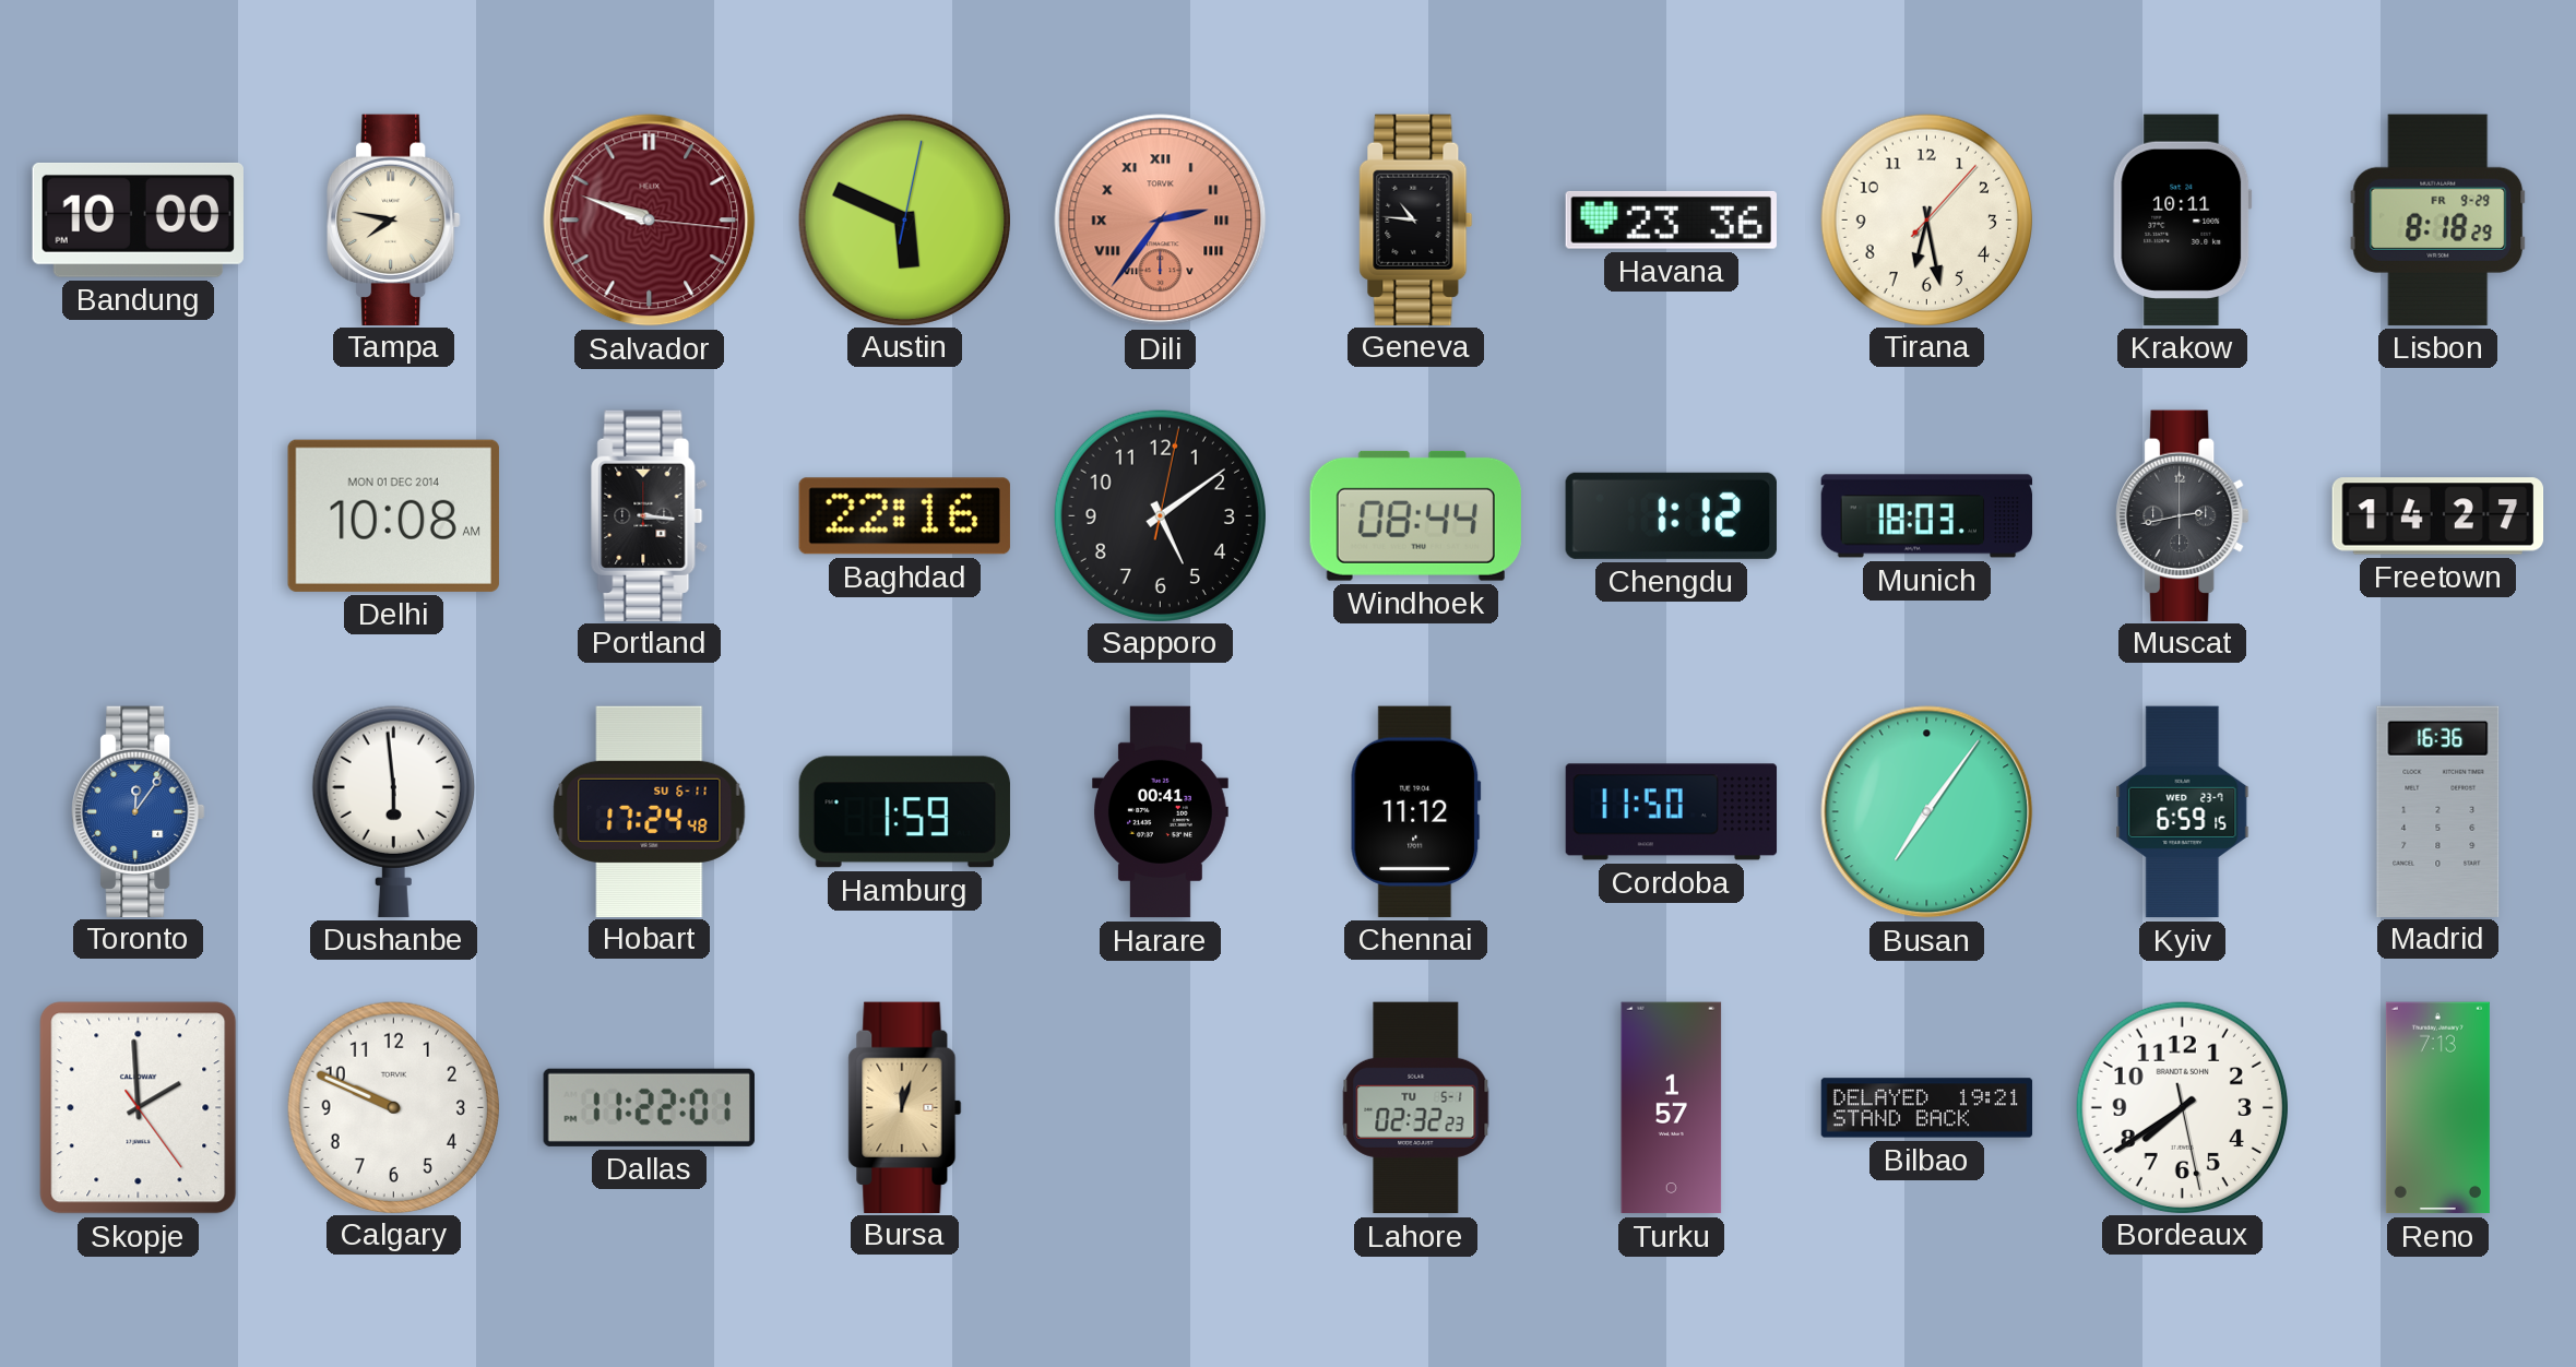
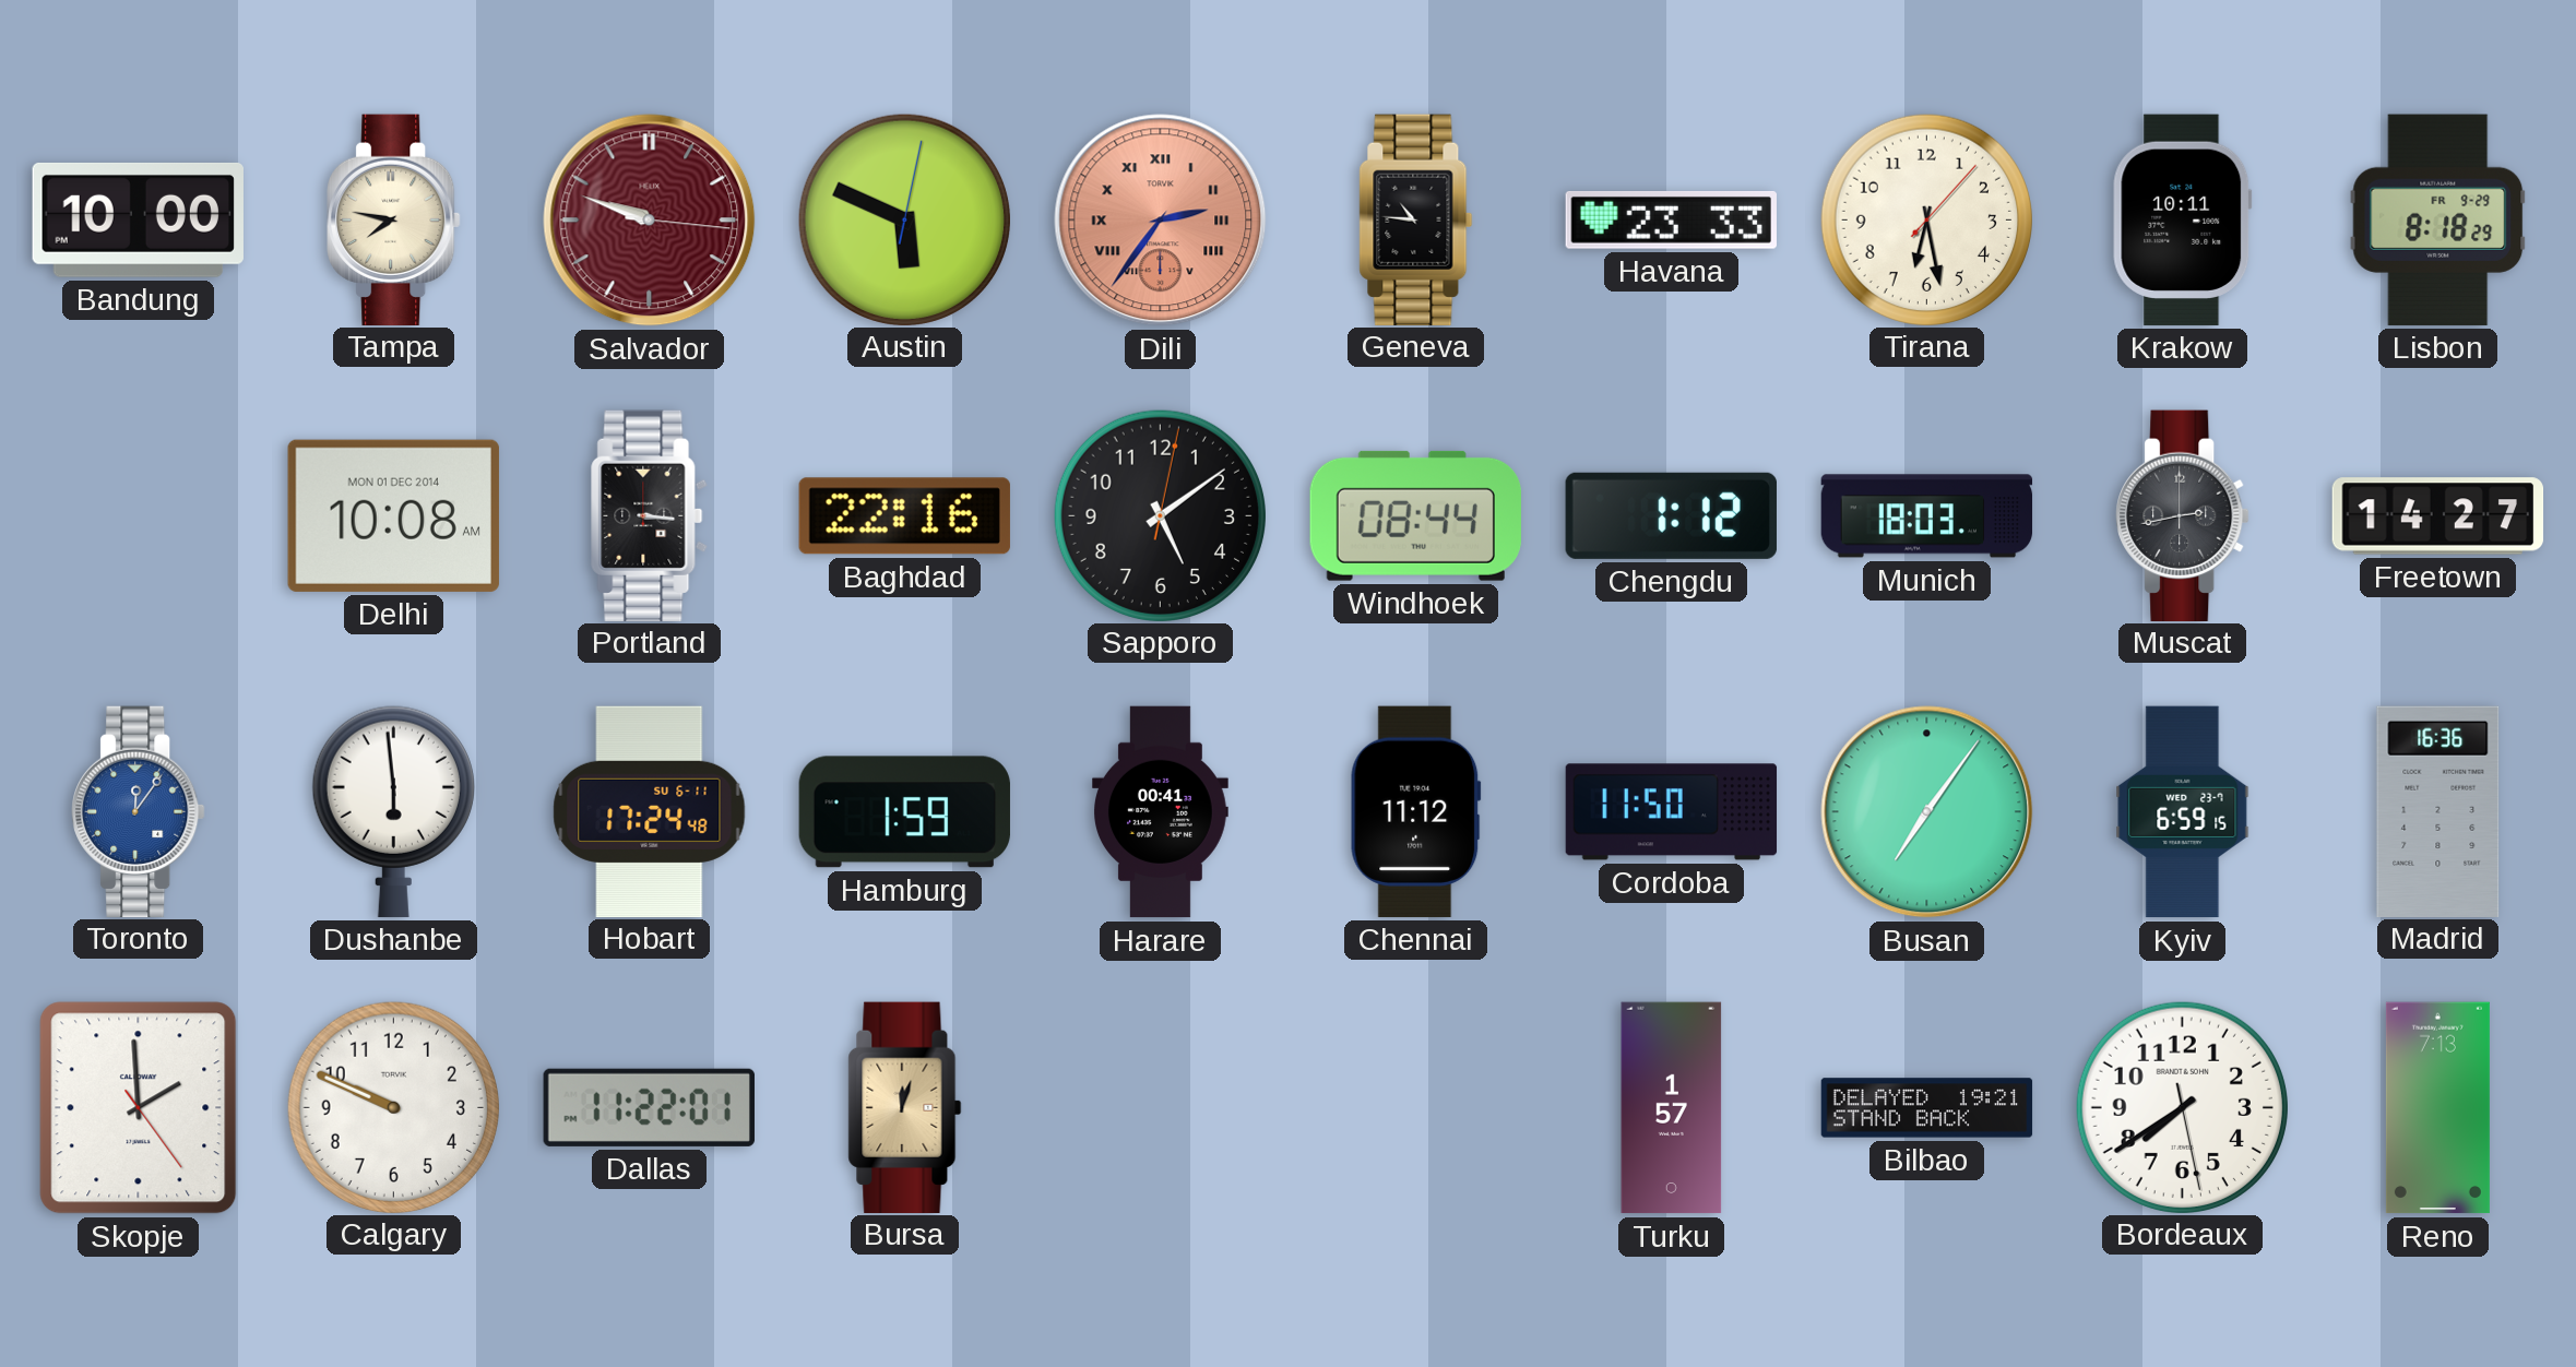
Havana: 23:36 -> 23:33 (1671, 219)
Lahore: 02:32 -> none (1416, 1108)
